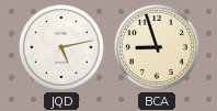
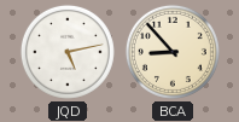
BCA: 8:57 -> 8:53 (173, 52)
